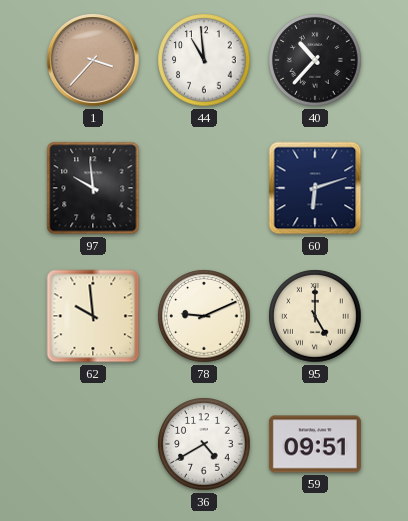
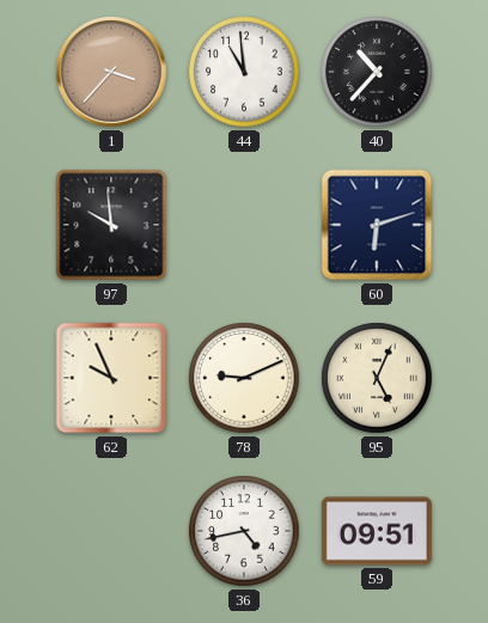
62: 9:59 -> 9:56 (111, 378)
95: 5:00 -> 5:04 (377, 378)
36: 4:40 -> 4:43 (244, 531)
